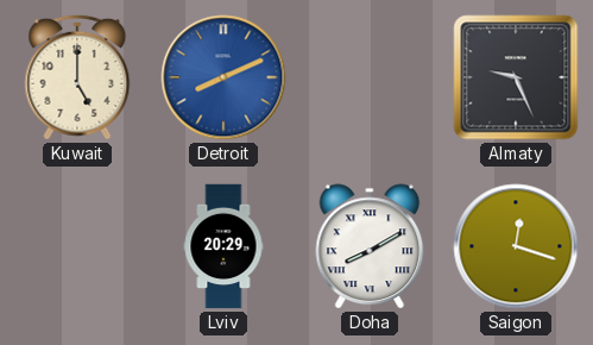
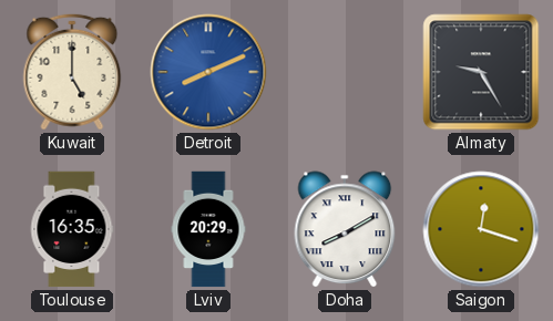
Almaty: 9:26 -> 9:25 (481, 72)
Toulouse: none -> 16:35 (72, 229)
